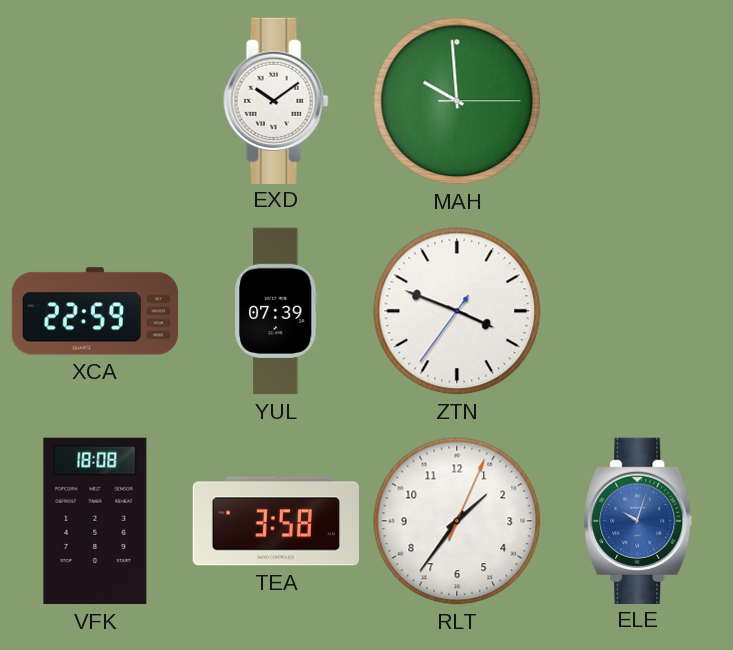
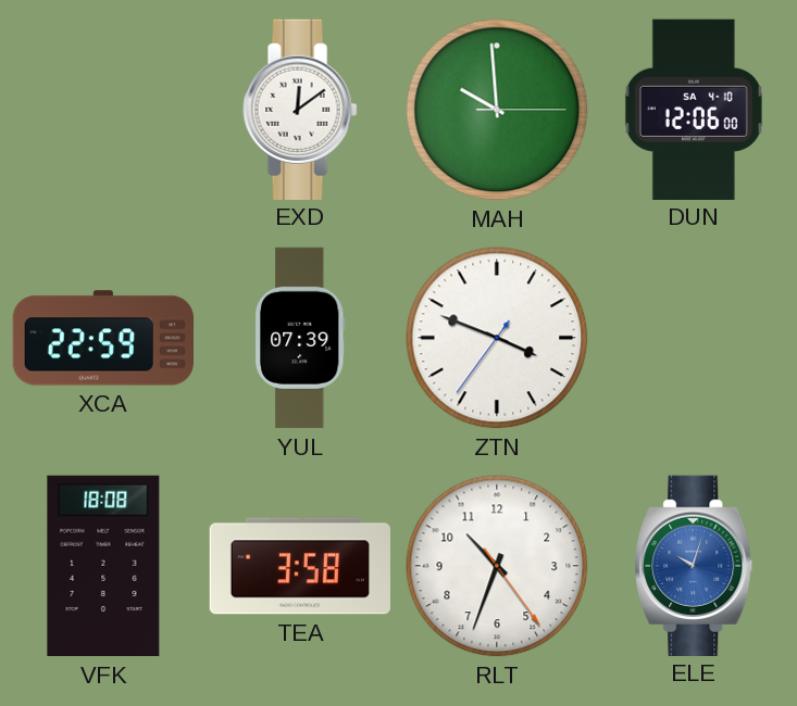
EXD: 10:09 -> 12:09 (300, 109)
DUN: none -> 12:06 (694, 109)
RLT: 1:36 -> 10:33 (497, 566)
